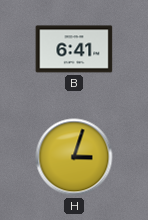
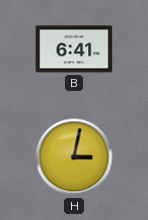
H: 3:03 -> 3:02 (74, 157)
